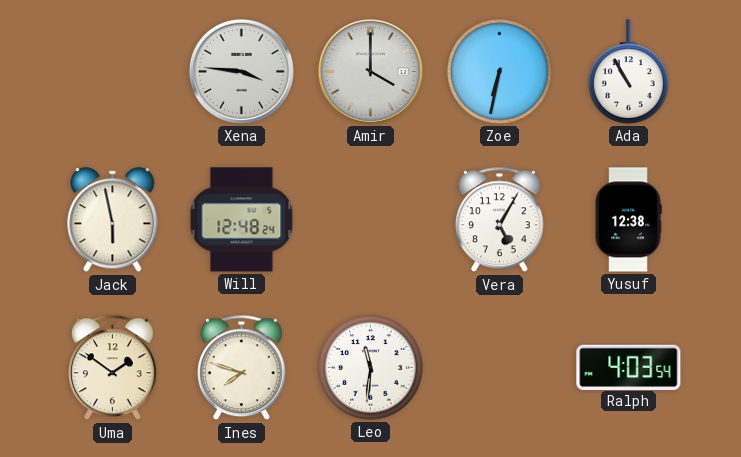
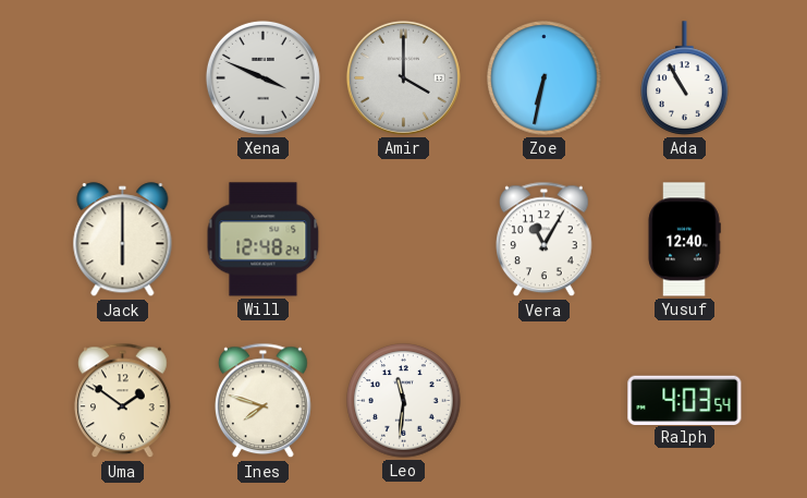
Xena: 3:46 -> 3:49 (262, 77)
Jack: 5:58 -> 6:00 (123, 240)
Vera: 5:05 -> 11:05 (545, 240)
Yusuf: 12:38 -> 12:40 (684, 240)
